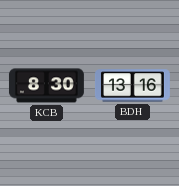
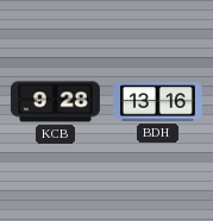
KCB: 8:30 -> 9:28 (55, 102)
